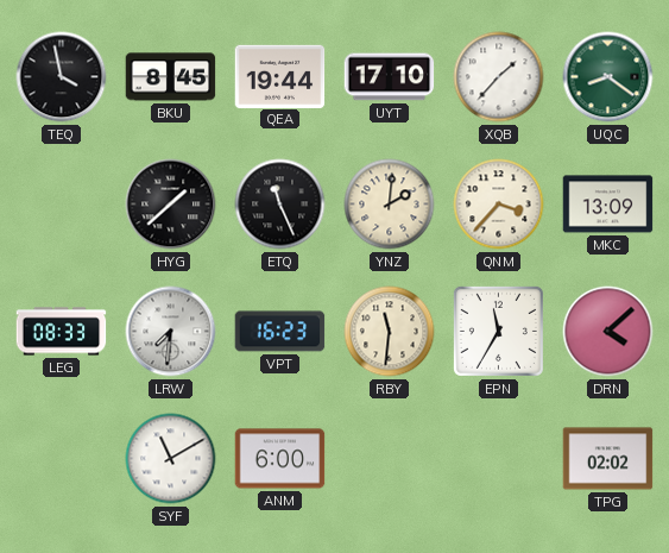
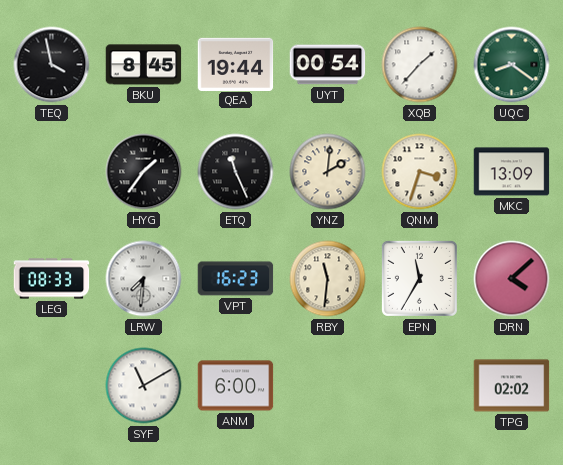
UYT: 17:10 -> 00:54 (328, 65)
HYG: 1:38 -> 1:36 (144, 172)
QNM: 3:37 -> 3:33 (420, 172)
